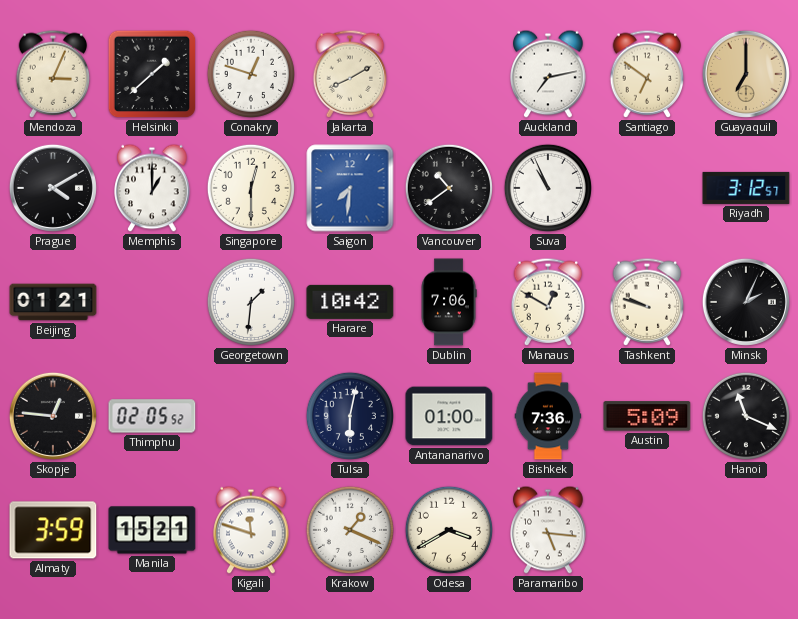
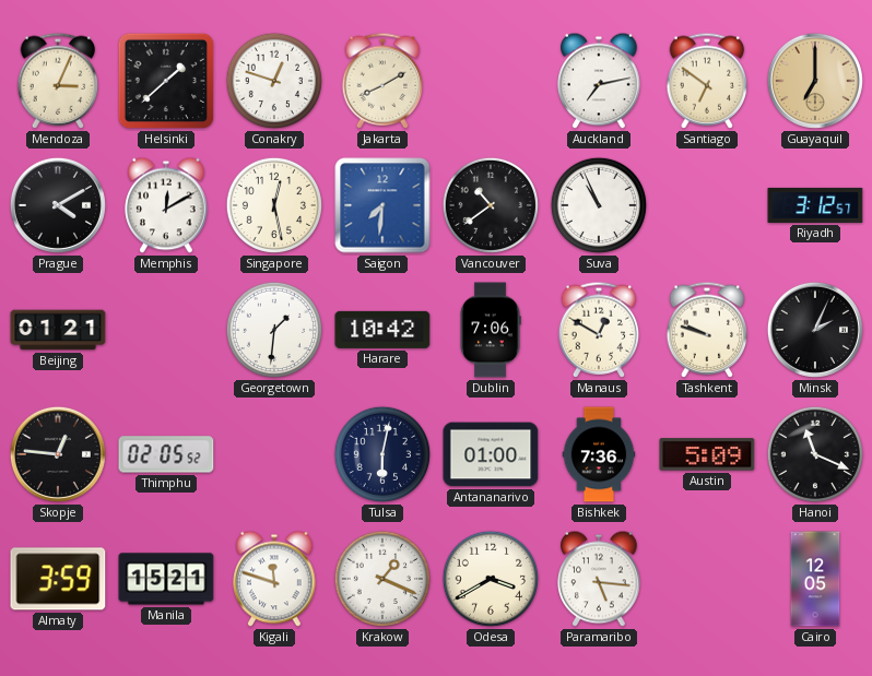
Memphis: 1:00 -> 12:10 (166, 205)
Singapore: 12:30 -> 12:28 (274, 205)
Cairo: none -> 12:05 (815, 579)
